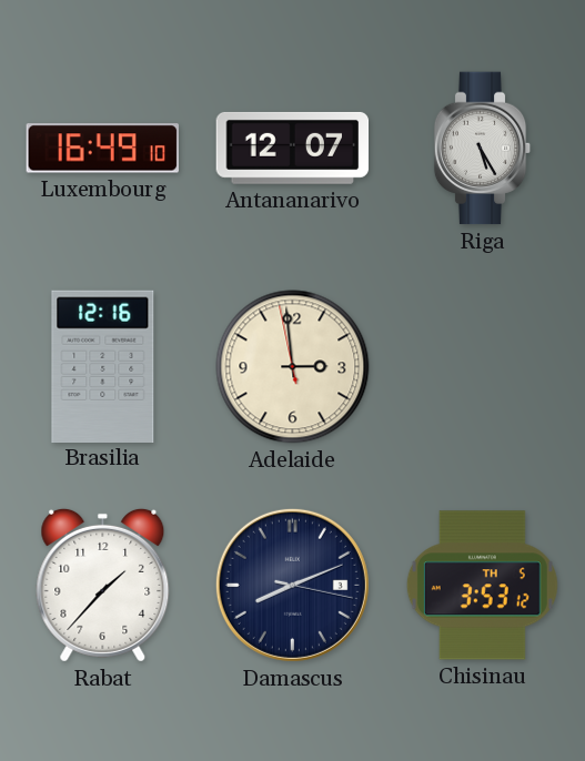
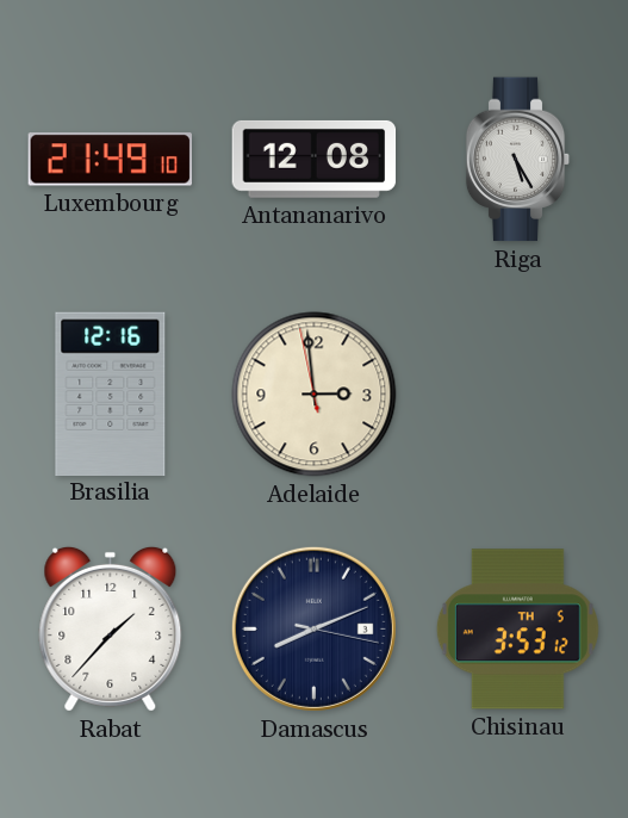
Luxembourg: 16:49 -> 21:49 (110, 160)
Antananarivo: 12:07 -> 12:08 (315, 159)
